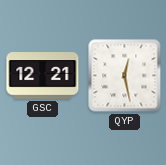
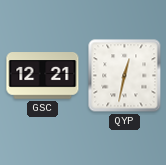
QYP: 12:28 -> 12:32 (125, 76)
